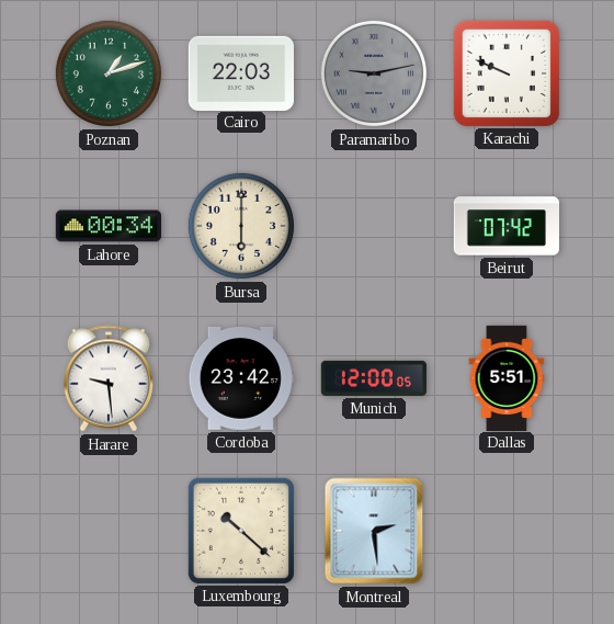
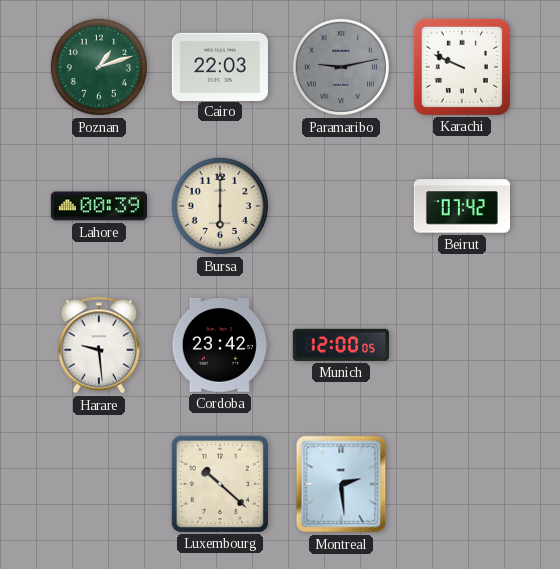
Lahore: 00:34 -> 00:39 (98, 206)
Dallas: 5:51 -> none (507, 377)
